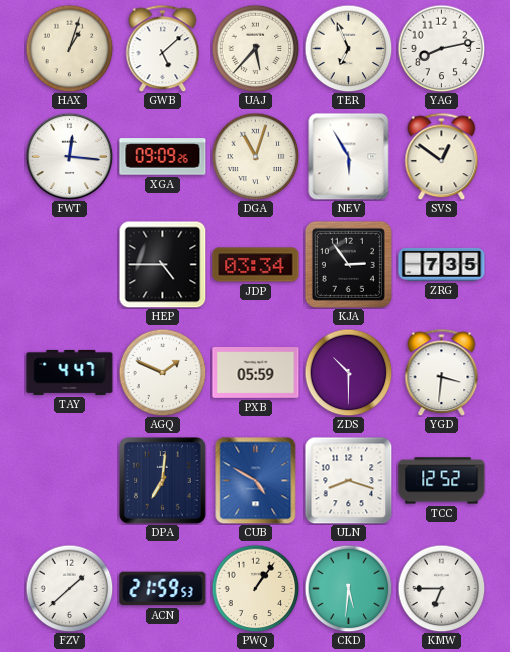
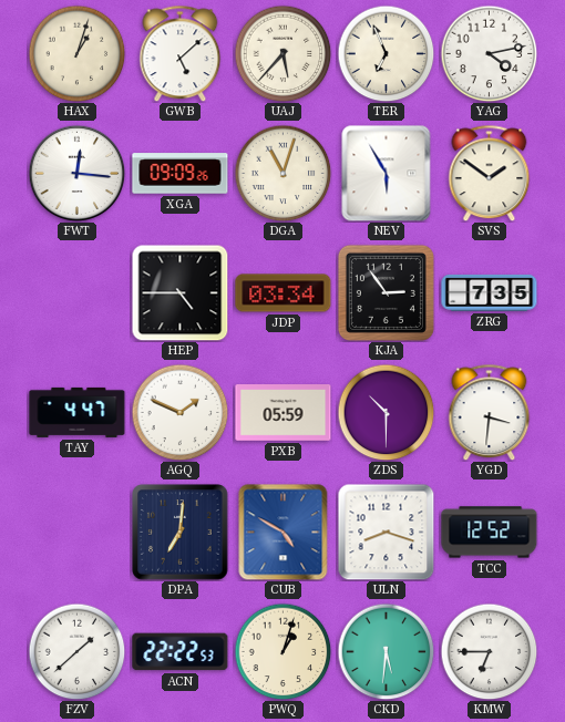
YAG: 8:13 -> 4:13 (489, 53)
SVS: 12:51 -> 1:51 (490, 173)
ACN: 21:59 -> 22:22 (181, 652)
PWQ: 1:06 -> 1:03 (282, 651)
